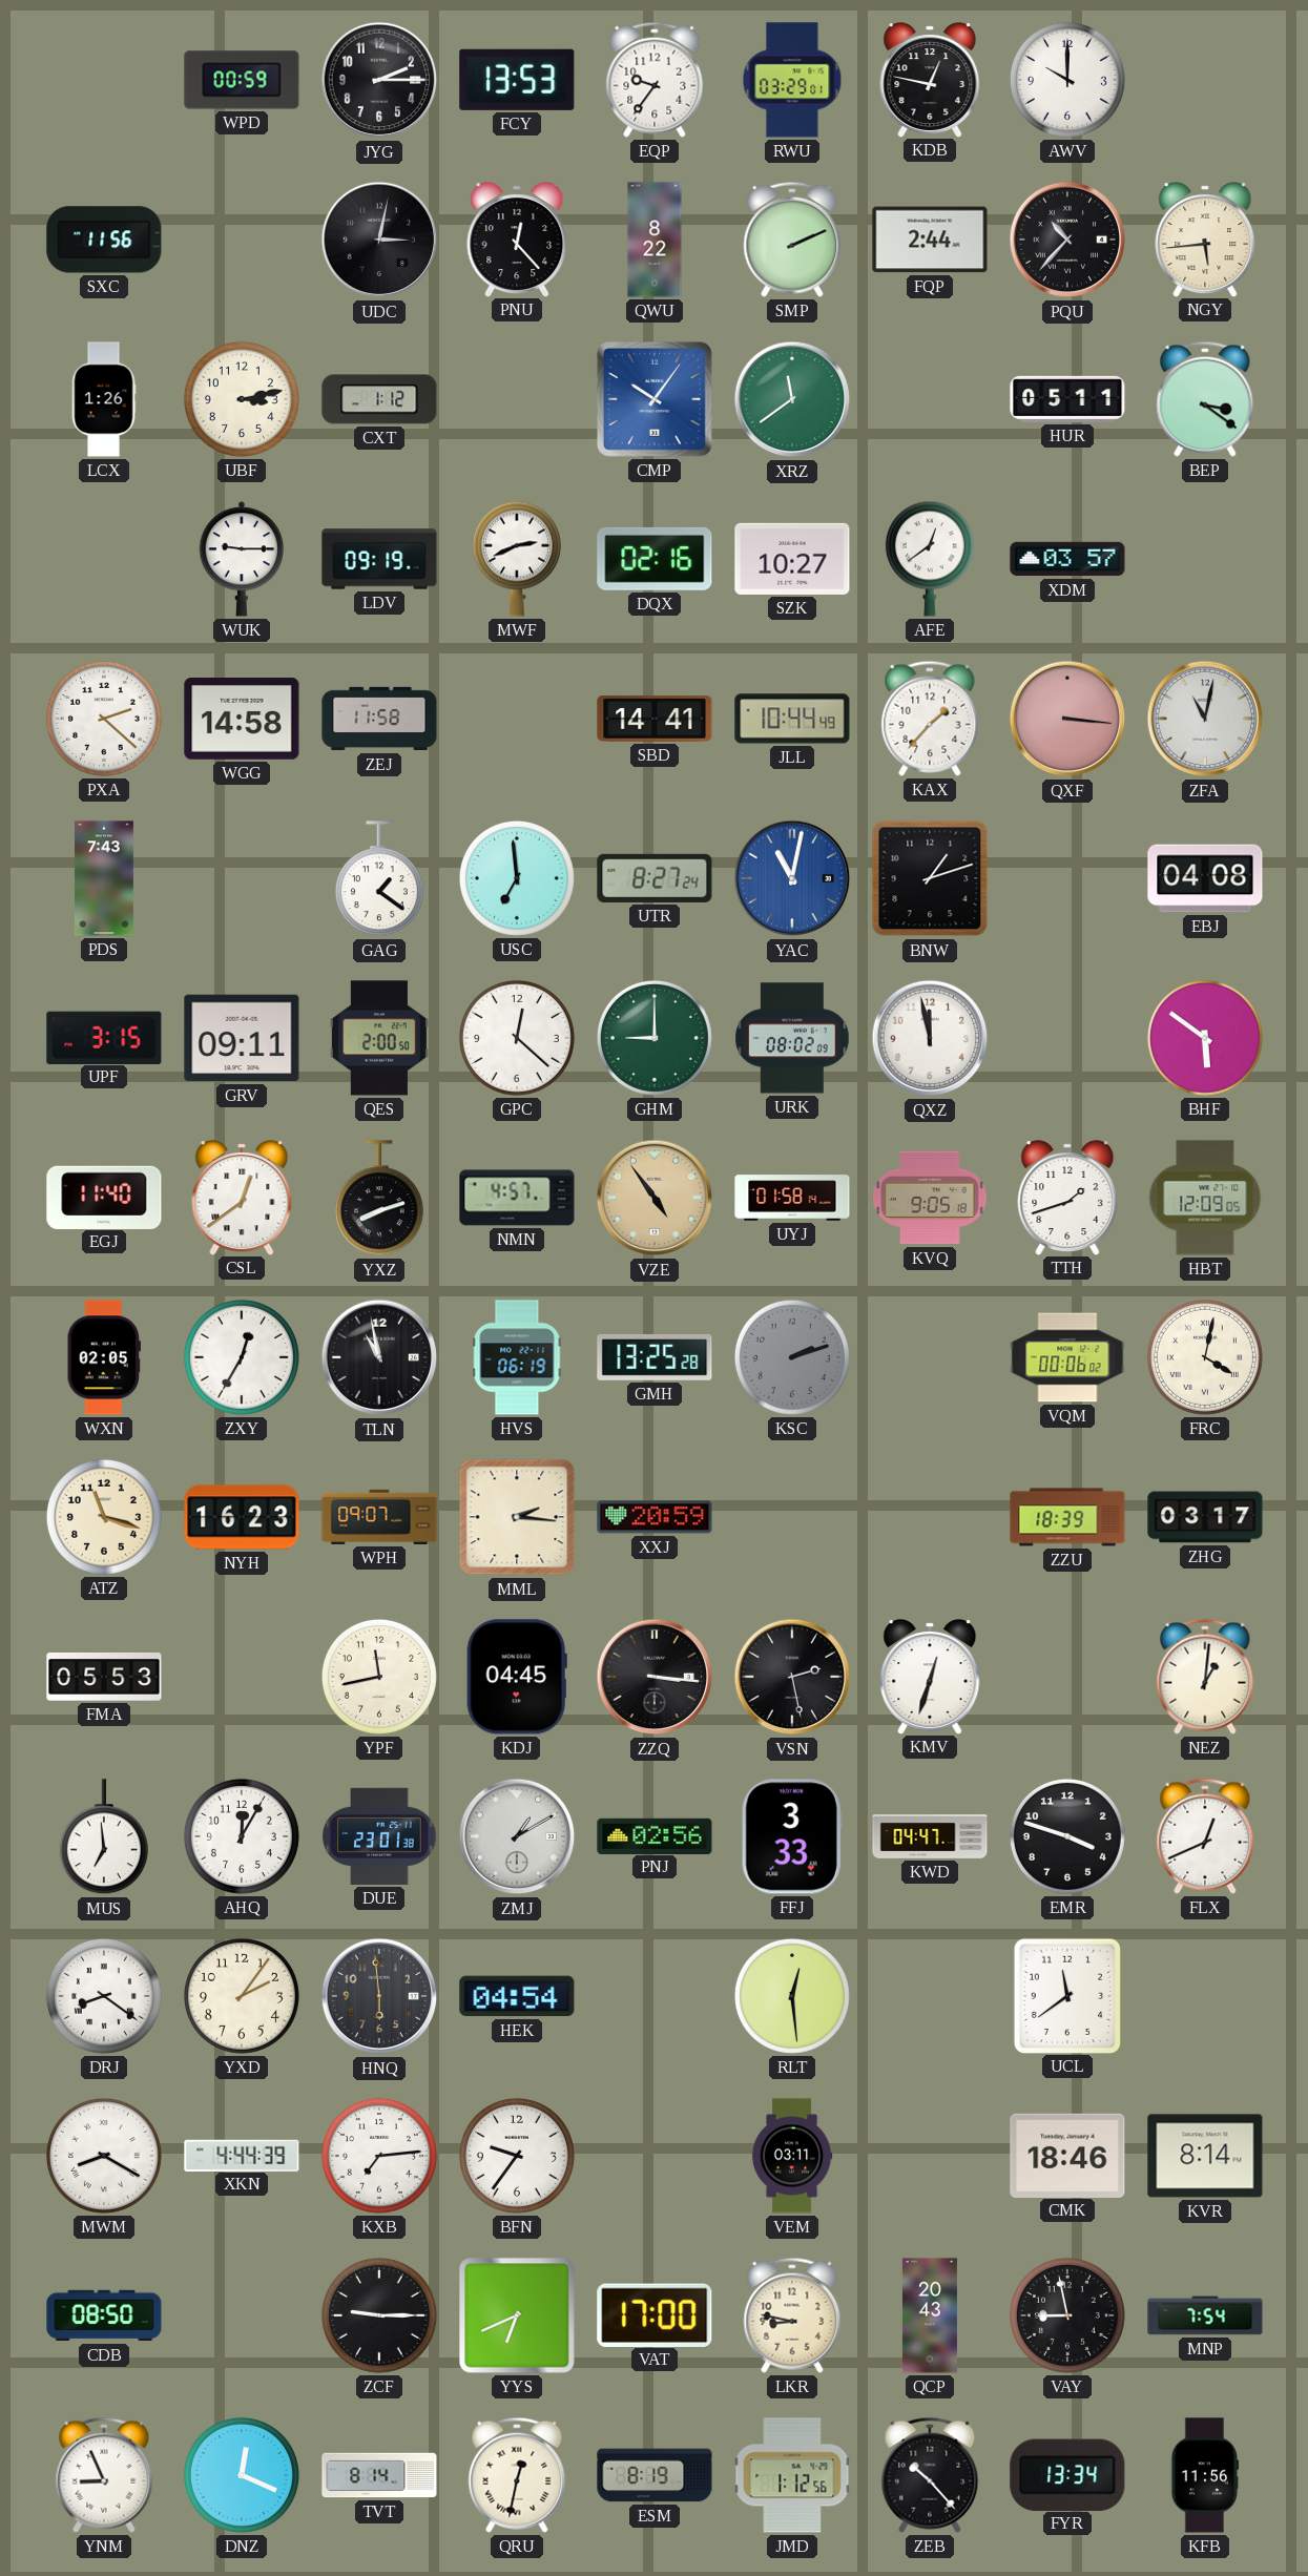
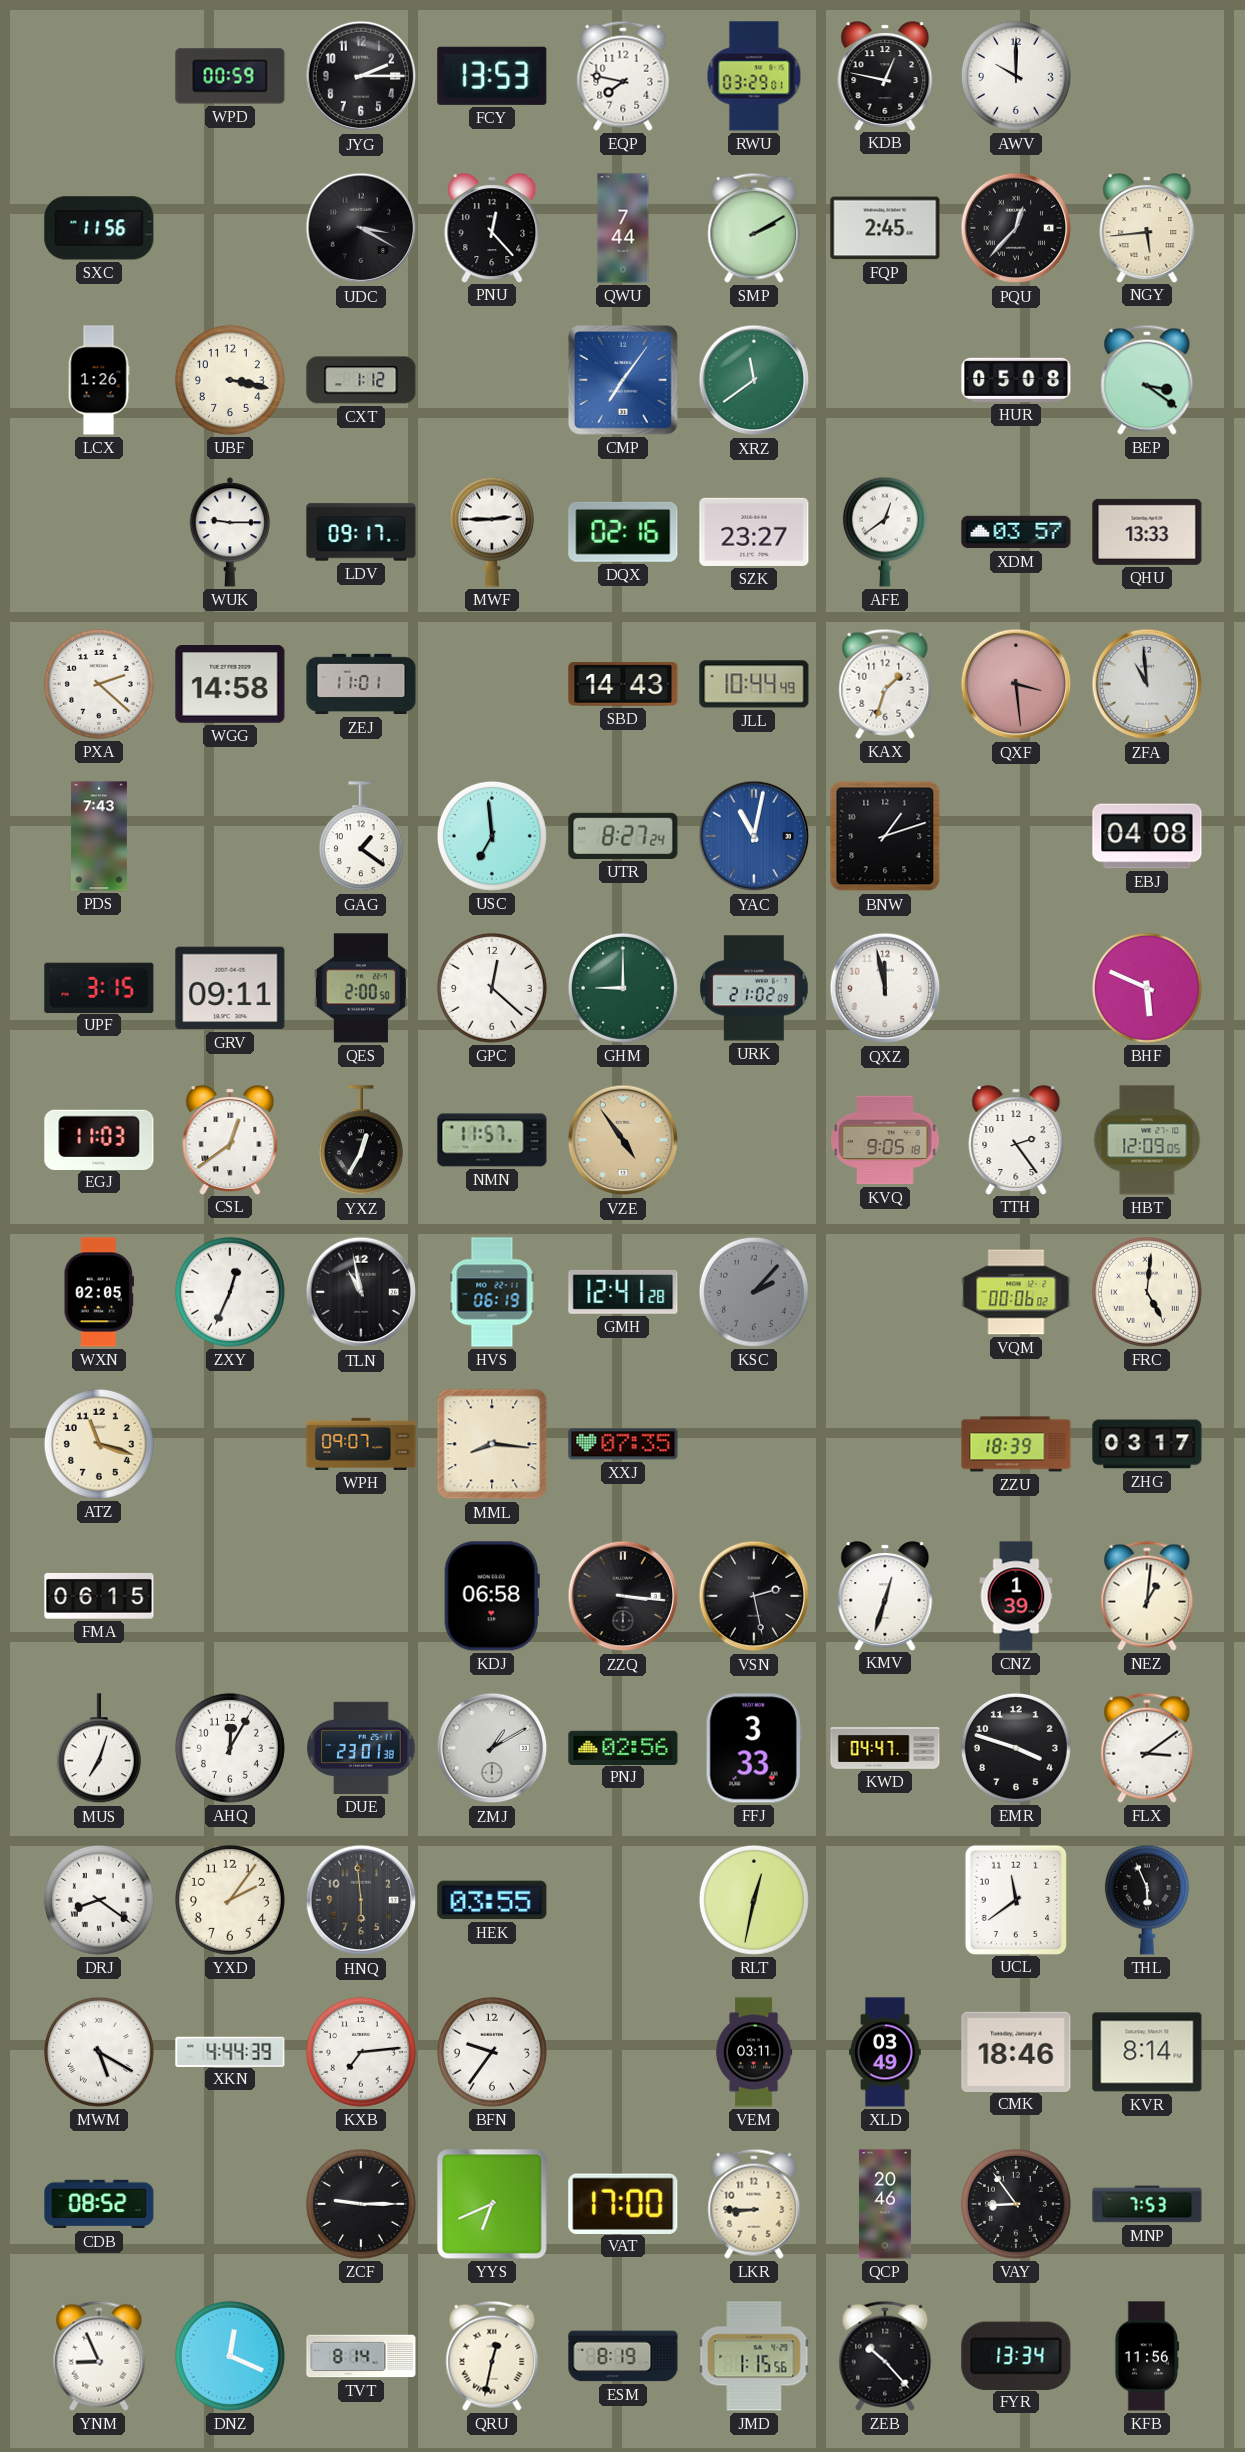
EQP: 9:36 -> 7:47 (623, 76)
UDC: 3:02 -> 3:20 (361, 228)
QWU: 8:22 -> 7:44 (623, 228)
SMP: 2:11 -> 2:10 (754, 228)
FQP: 2:44 -> 2:45 (885, 228)
PQU: 10:37 -> 12:37 (1016, 228)
UBF: 3:13 -> 3:17 (230, 380)
CMP: 10:06 -> 7:06 (623, 380)
HUR: 05:11 -> 05:08 (1016, 380)
LDV: 09:19 -> 09:17 (361, 532)
MWF: 2:41 -> 2:45 (492, 532)
SZK: 10:27 -> 23:27 (754, 532)
QHU: none -> 13:33 (1147, 532)
ZEJ: 11:58 -> 11:01 (361, 684)
SBD: 14:41 -> 14:43 (623, 684)
KAX: 1:37 -> 1:33 (885, 684)
QXF: 3:16 -> 3:29 (1016, 684)
ZFA: 11:02 -> 10:59 (1147, 684)
URK: 08:02 -> 21:02 (755, 988)
BHF: 5:51 -> 5:49 (1147, 988)
EGJ: 11:40 -> 11:03 (99, 1139)
YXZ: 8:12 -> 12:35 (361, 1141)
NMN: 4:57 -> 11:57 (492, 1140)
UYJ: 01:58 -> none (792, 1198)
TTH: 1:42 -> 2:24 (1016, 1140)
ZXY: 12:35 -> 12:34 (230, 1292)
GMH: 13:25 -> 12:41 (623, 1292)
KSC: 2:12 -> 2:07 (754, 1292)
FRC: 4:02 -> 5:01 (1147, 1292)
NYH: 16:23 -> none (242, 1517)
MML: 2:16 -> 8:16 (492, 1444)
XXJ: 20:59 -> 07:35 (623, 1444)
FMA: 05:53 -> 06:15 (99, 1596)
YPF: 11:43 -> none (379, 1677)
KDJ: 04:45 -> 06:58 (492, 1596)
CNZ: none -> 1:39 (1016, 1596)
MUS: 6:59 -> 7:03 (99, 1749)
FLX: 12:41 -> 3:09 (1147, 1748)
HEK: 04:54 -> 03:55 (492, 1900)
RLT: 12:29 -> 12:32 (754, 1900)
THL: none -> 5:56 (1147, 1900)
MWM: 8:20 -> 5:20 (99, 2052)
XLD: none -> 03:49 (885, 2052)
CDB: 08:50 -> 08:52 (99, 2204)
LKR: 8:47 -> 8:45 (754, 2204)
QCP: 20:43 -> 20:46 (885, 2204)
VAY: 8:58 -> 8:54 (1016, 2204)
MNP: 7:54 -> 7:53 (1147, 2204)
JMD: 1:12 -> 1:15 (754, 2356)
